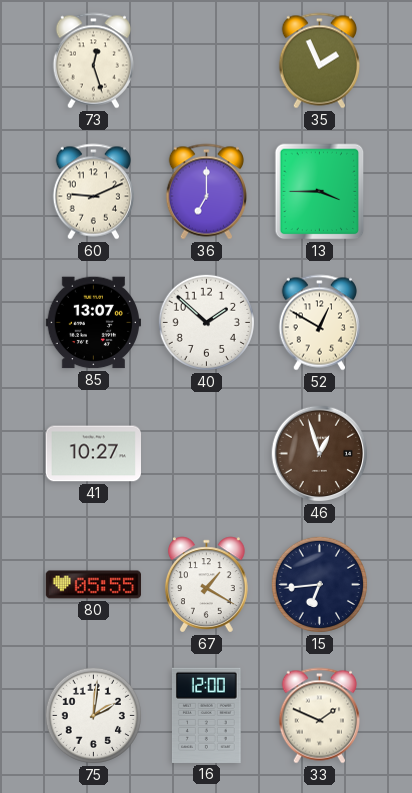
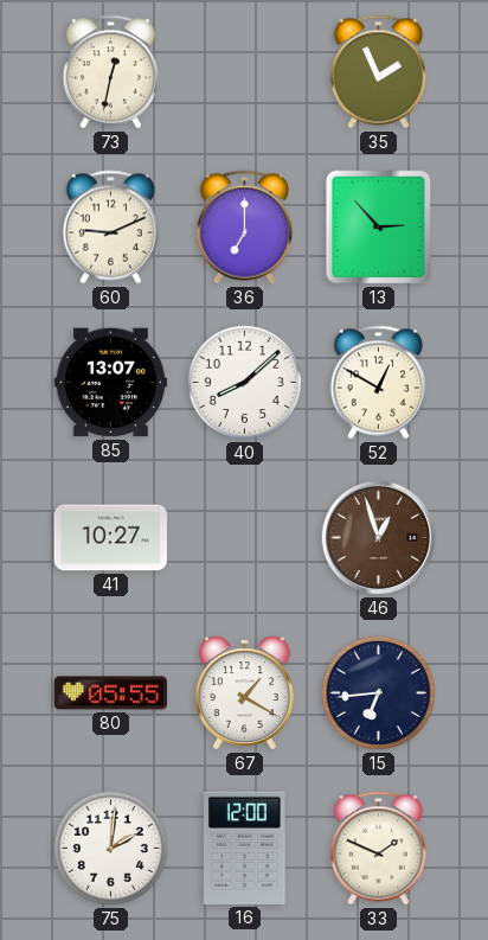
73: 12:27 -> 12:32 (110, 72)
13: 3:45 -> 2:53 (379, 228)
40: 1:52 -> 8:08 (244, 382)
